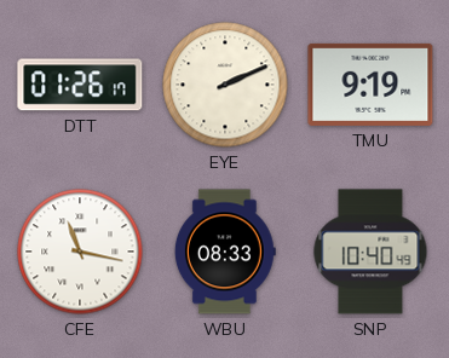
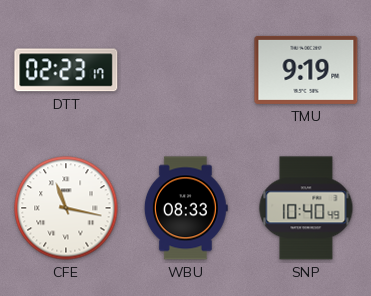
DTT: 01:26 -> 02:23 (66, 70)
EYE: 2:11 -> none (225, 85)
